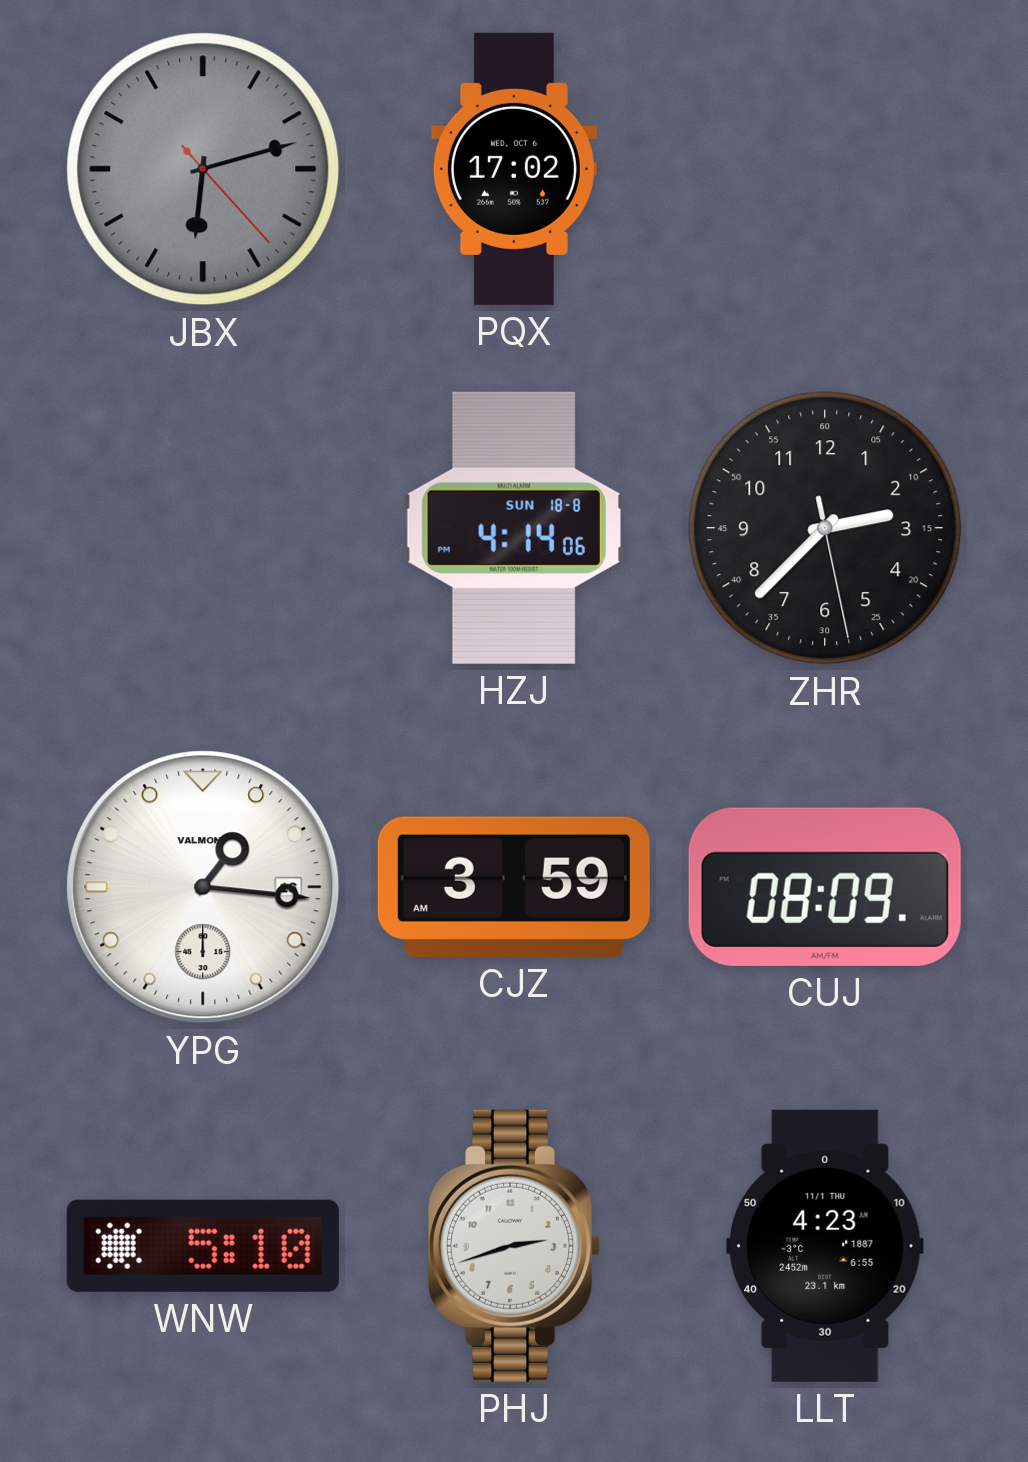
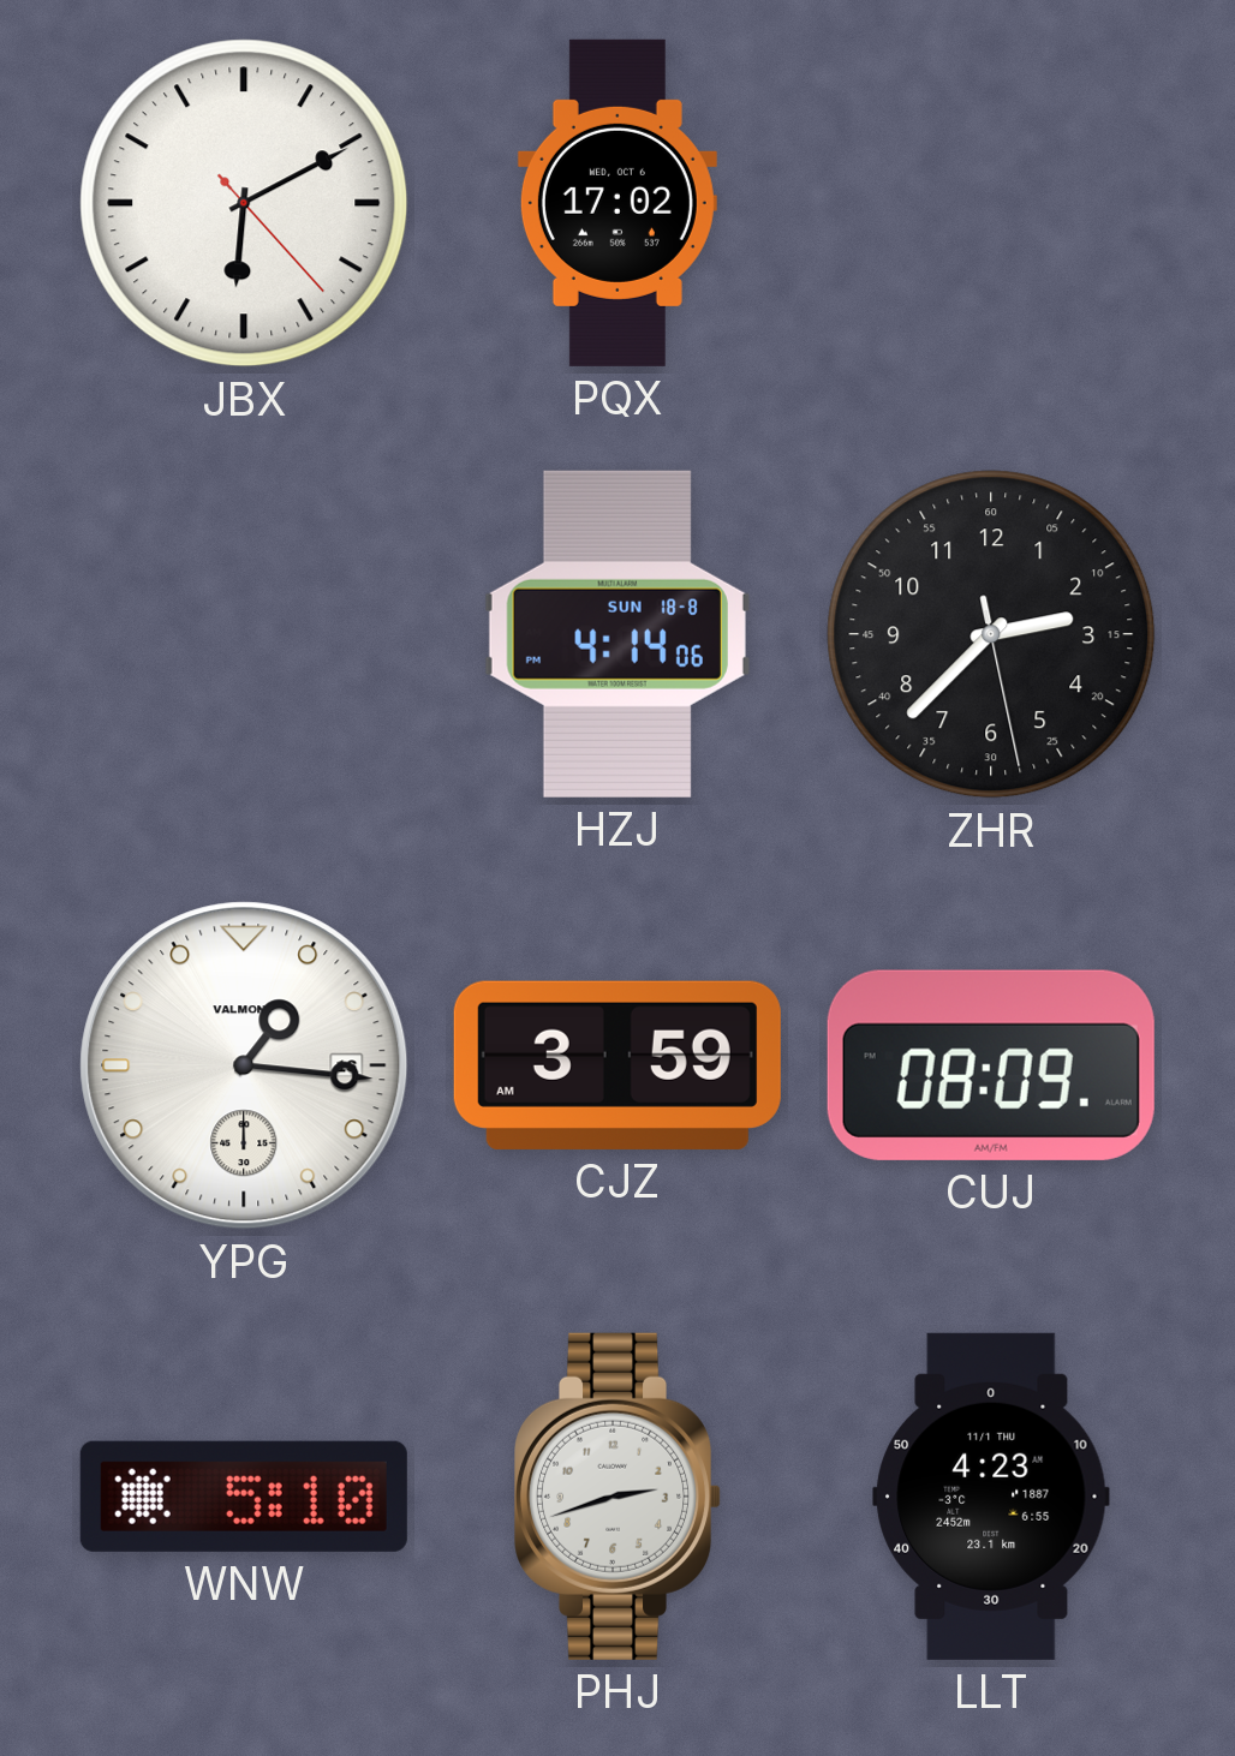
JBX: 6:12 -> 6:10 (244, 203)
JBX dial: grey -> white (244, 203)
